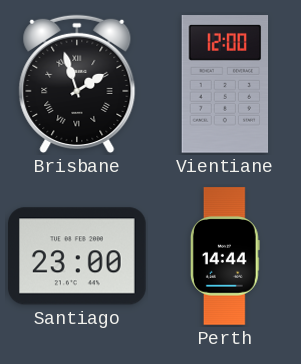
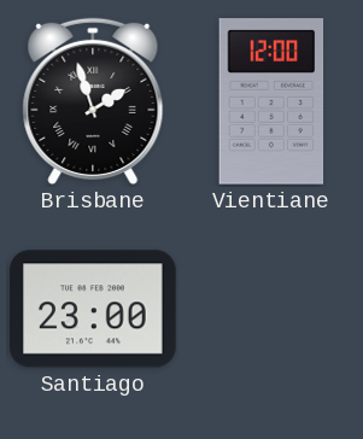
Perth: 14:44 -> none (225, 256)
